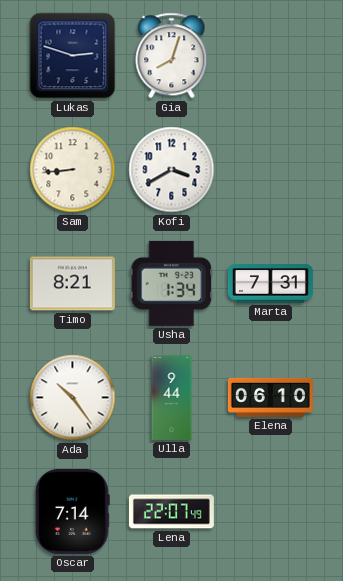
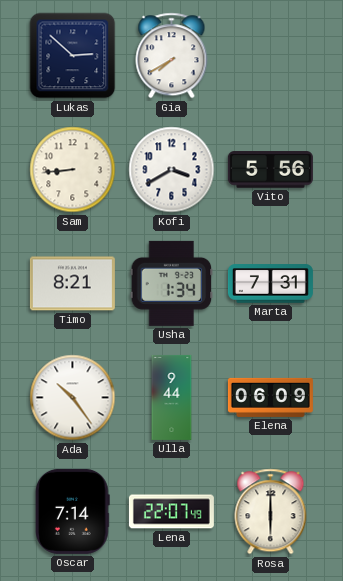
Lukas: 2:48 -> 2:52 (73, 56)
Gia: 8:03 -> 7:40 (172, 56)
Vito: none -> 5:56 (270, 170)
Elena: 06:10 -> 06:09 (270, 397)
Rosa: none -> 6:00 (271, 512)
